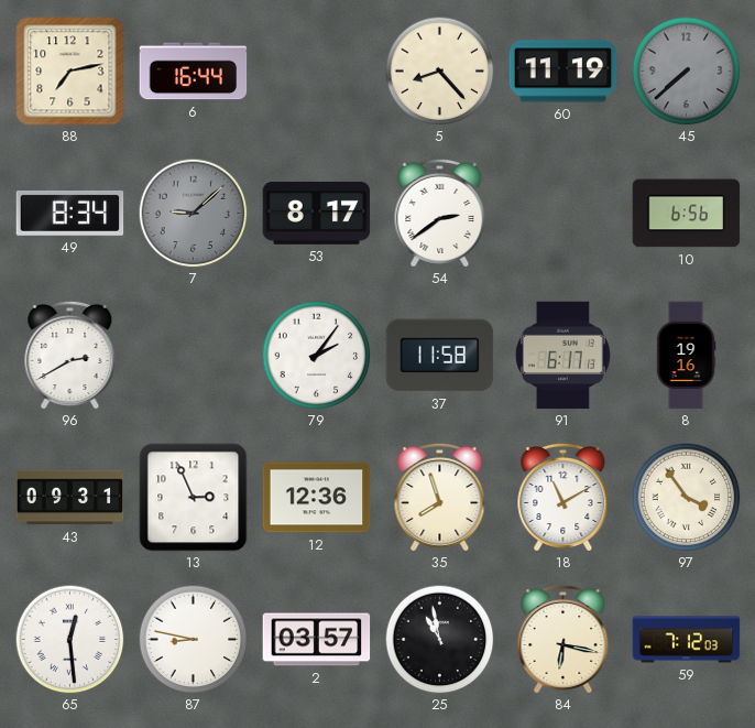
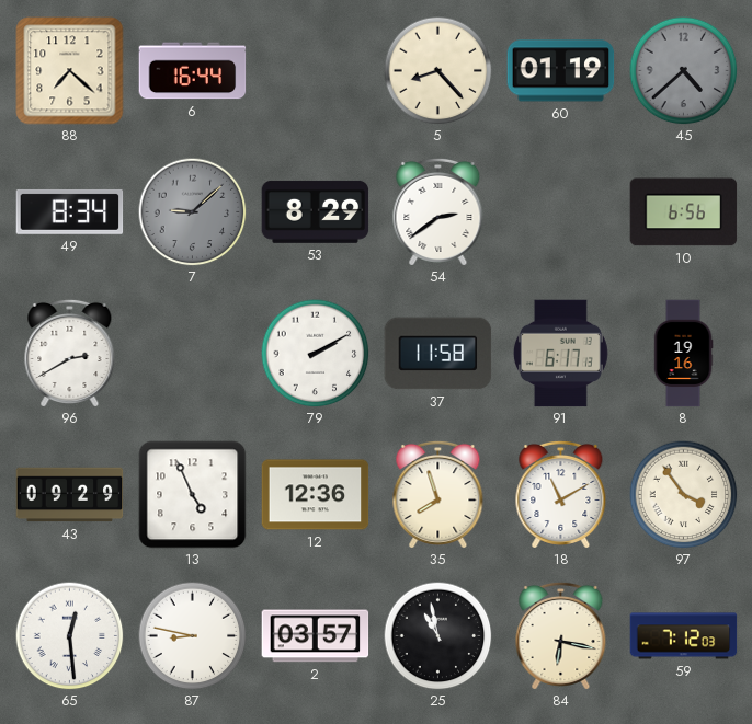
88: 7:13 -> 7:22 (70, 71)
60: 11:19 -> 01:19 (561, 71)
45: 7:38 -> 4:38 (684, 71)
53: 8:17 -> 8:29 (316, 211)
79: 2:06 -> 2:10 (316, 354)
43: 09:31 -> 09:29 (70, 495)
13: 2:56 -> 4:56 (193, 495)
